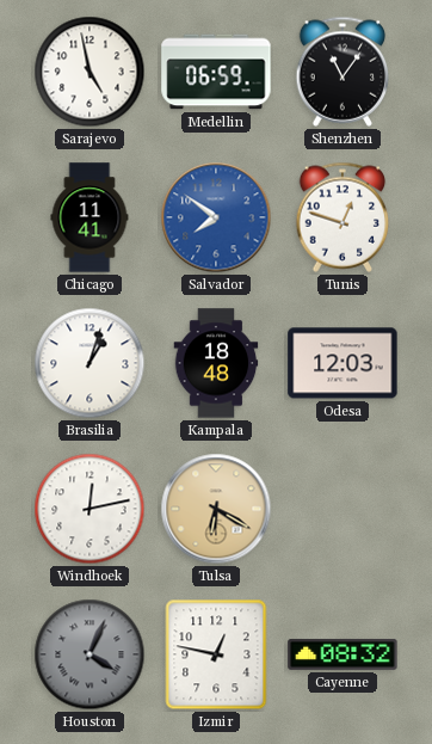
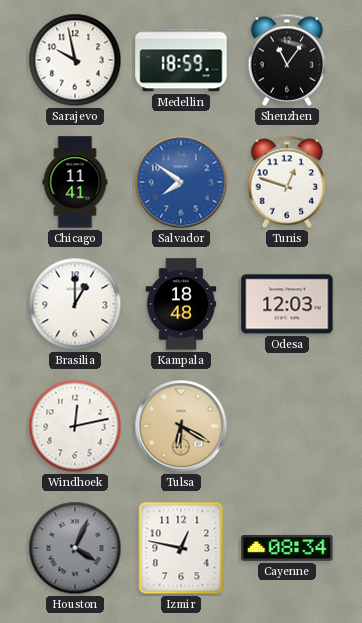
Sarajevo: 4:58 -> 9:58 (75, 60)
Medellin: 06:59 -> 18:59 (181, 60)
Brasilia: 1:03 -> 1:00 (75, 304)
Cayenne: 08:32 -> 08:34 (287, 548)
